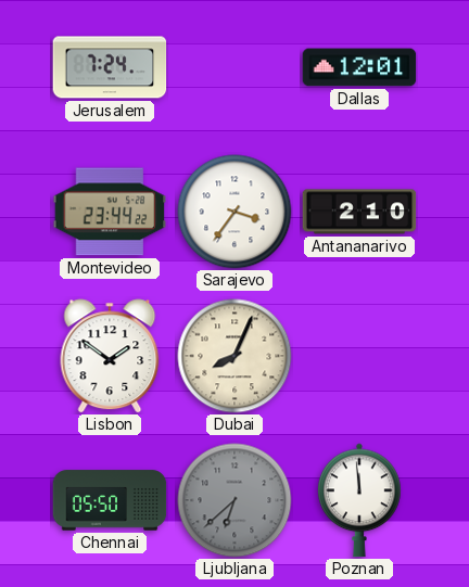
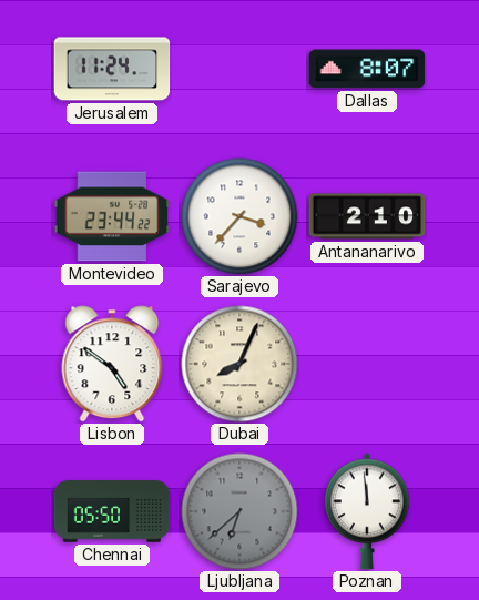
Jerusalem: 7:24 -> 11:24 (112, 69)
Dallas: 12:01 -> 8:07 (367, 69)
Sarajevo: 3:36 -> 3:37 (239, 216)
Lisbon: 1:51 -> 4:51 (112, 364)
